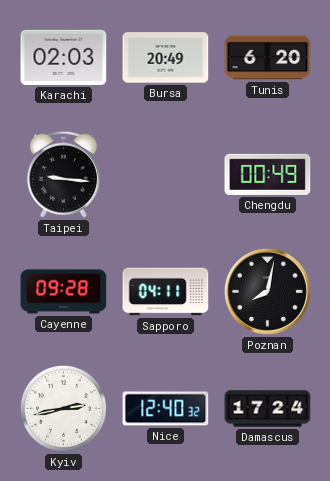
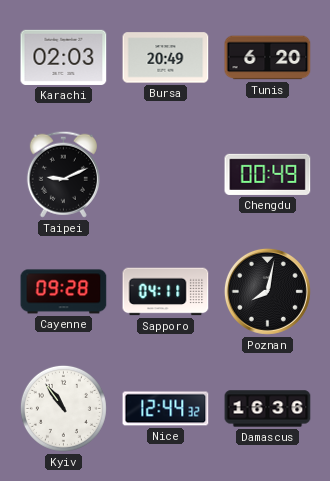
Taipei: 9:16 -> 9:11 (63, 174)
Kyiv: 2:43 -> 10:54 (63, 408)
Nice: 12:40 -> 12:44 (166, 409)
Damascus: 17:24 -> 16:36 (268, 409)
